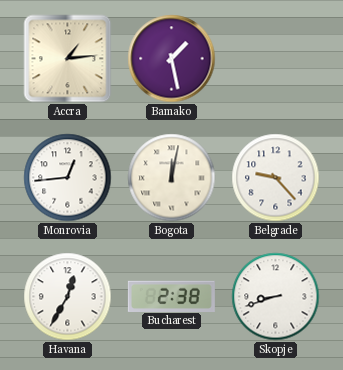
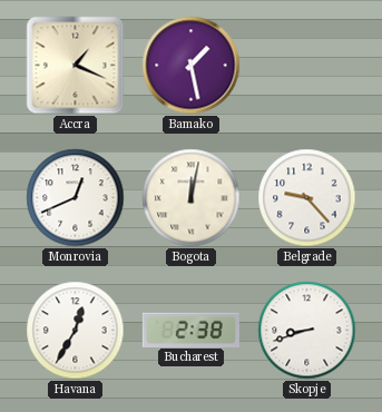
Accra: 1:14 -> 1:19 (76, 66)
Monrovia: 12:44 -> 12:41 (76, 198)
